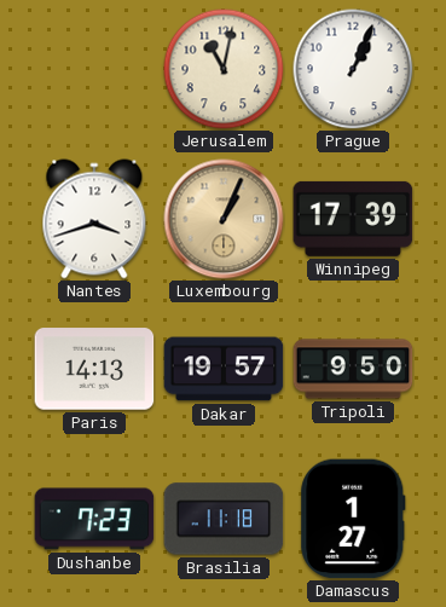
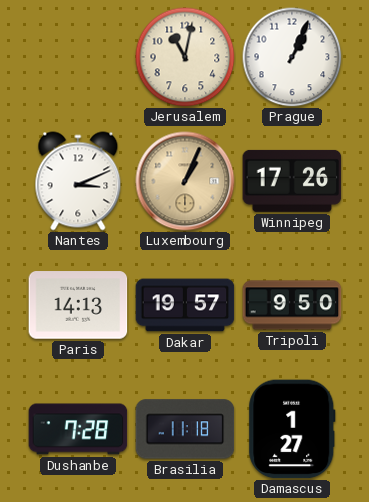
Nantes: 3:42 -> 3:11 (78, 181)
Winnipeg: 17:39 -> 17:26 (292, 181)
Dushanbe: 7:23 -> 7:28 (78, 429)
